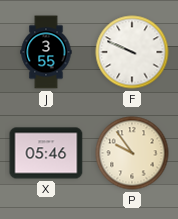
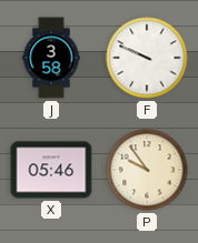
J: 3:55 -> 3:58 (51, 58)
